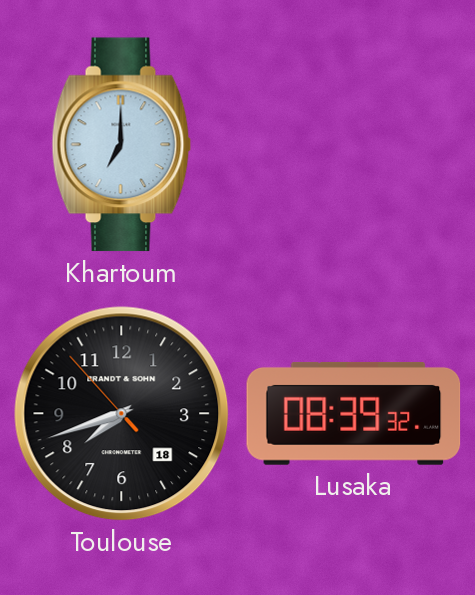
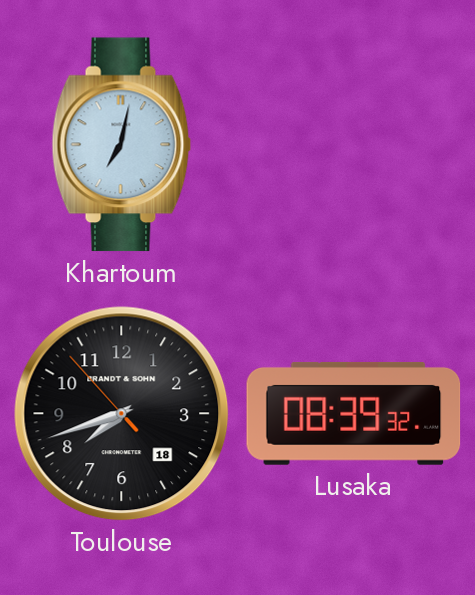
Khartoum: 7:00 -> 7:02 (122, 145)
